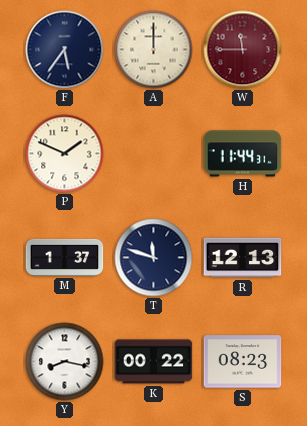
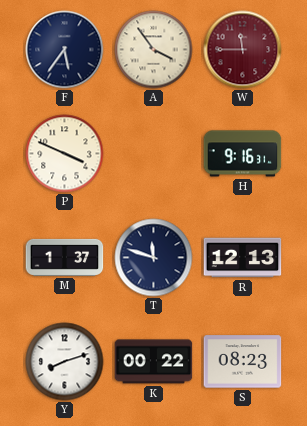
A: 12:00 -> 3:54 (154, 50)
P: 1:49 -> 3:49 (65, 154)
H: 11:44 -> 9:16 (243, 154)
Y: 8:17 -> 8:12 (65, 362)
